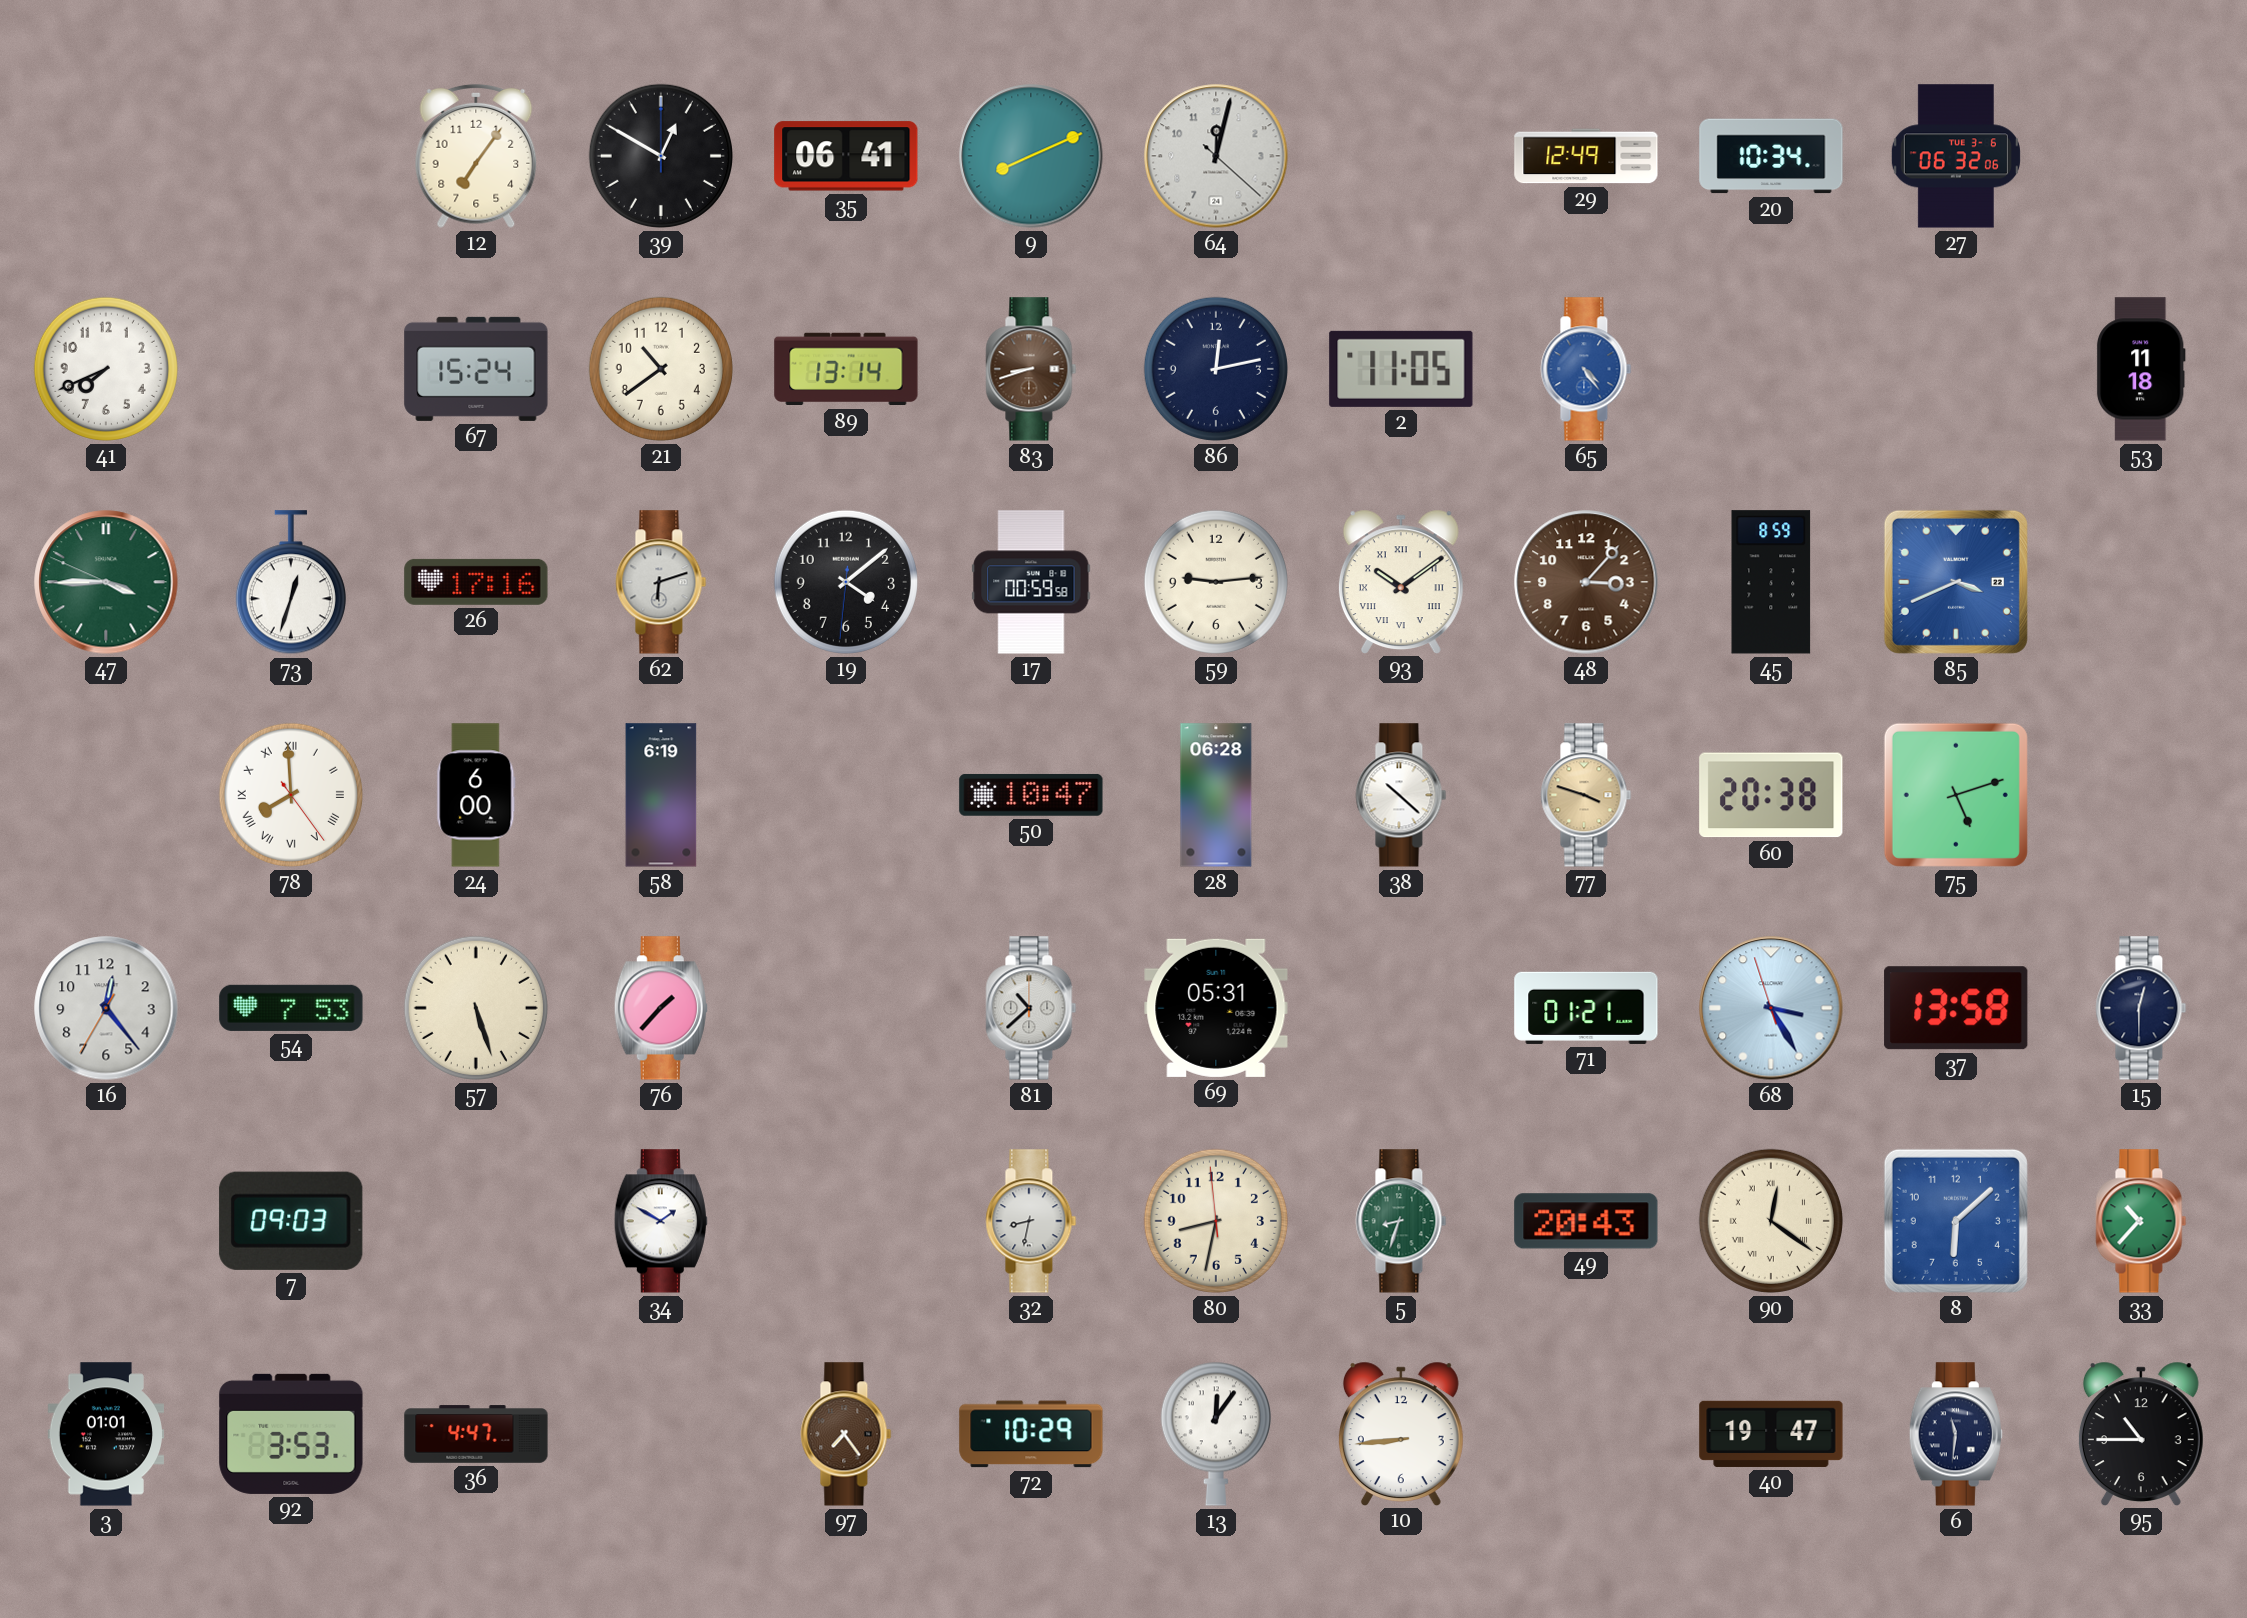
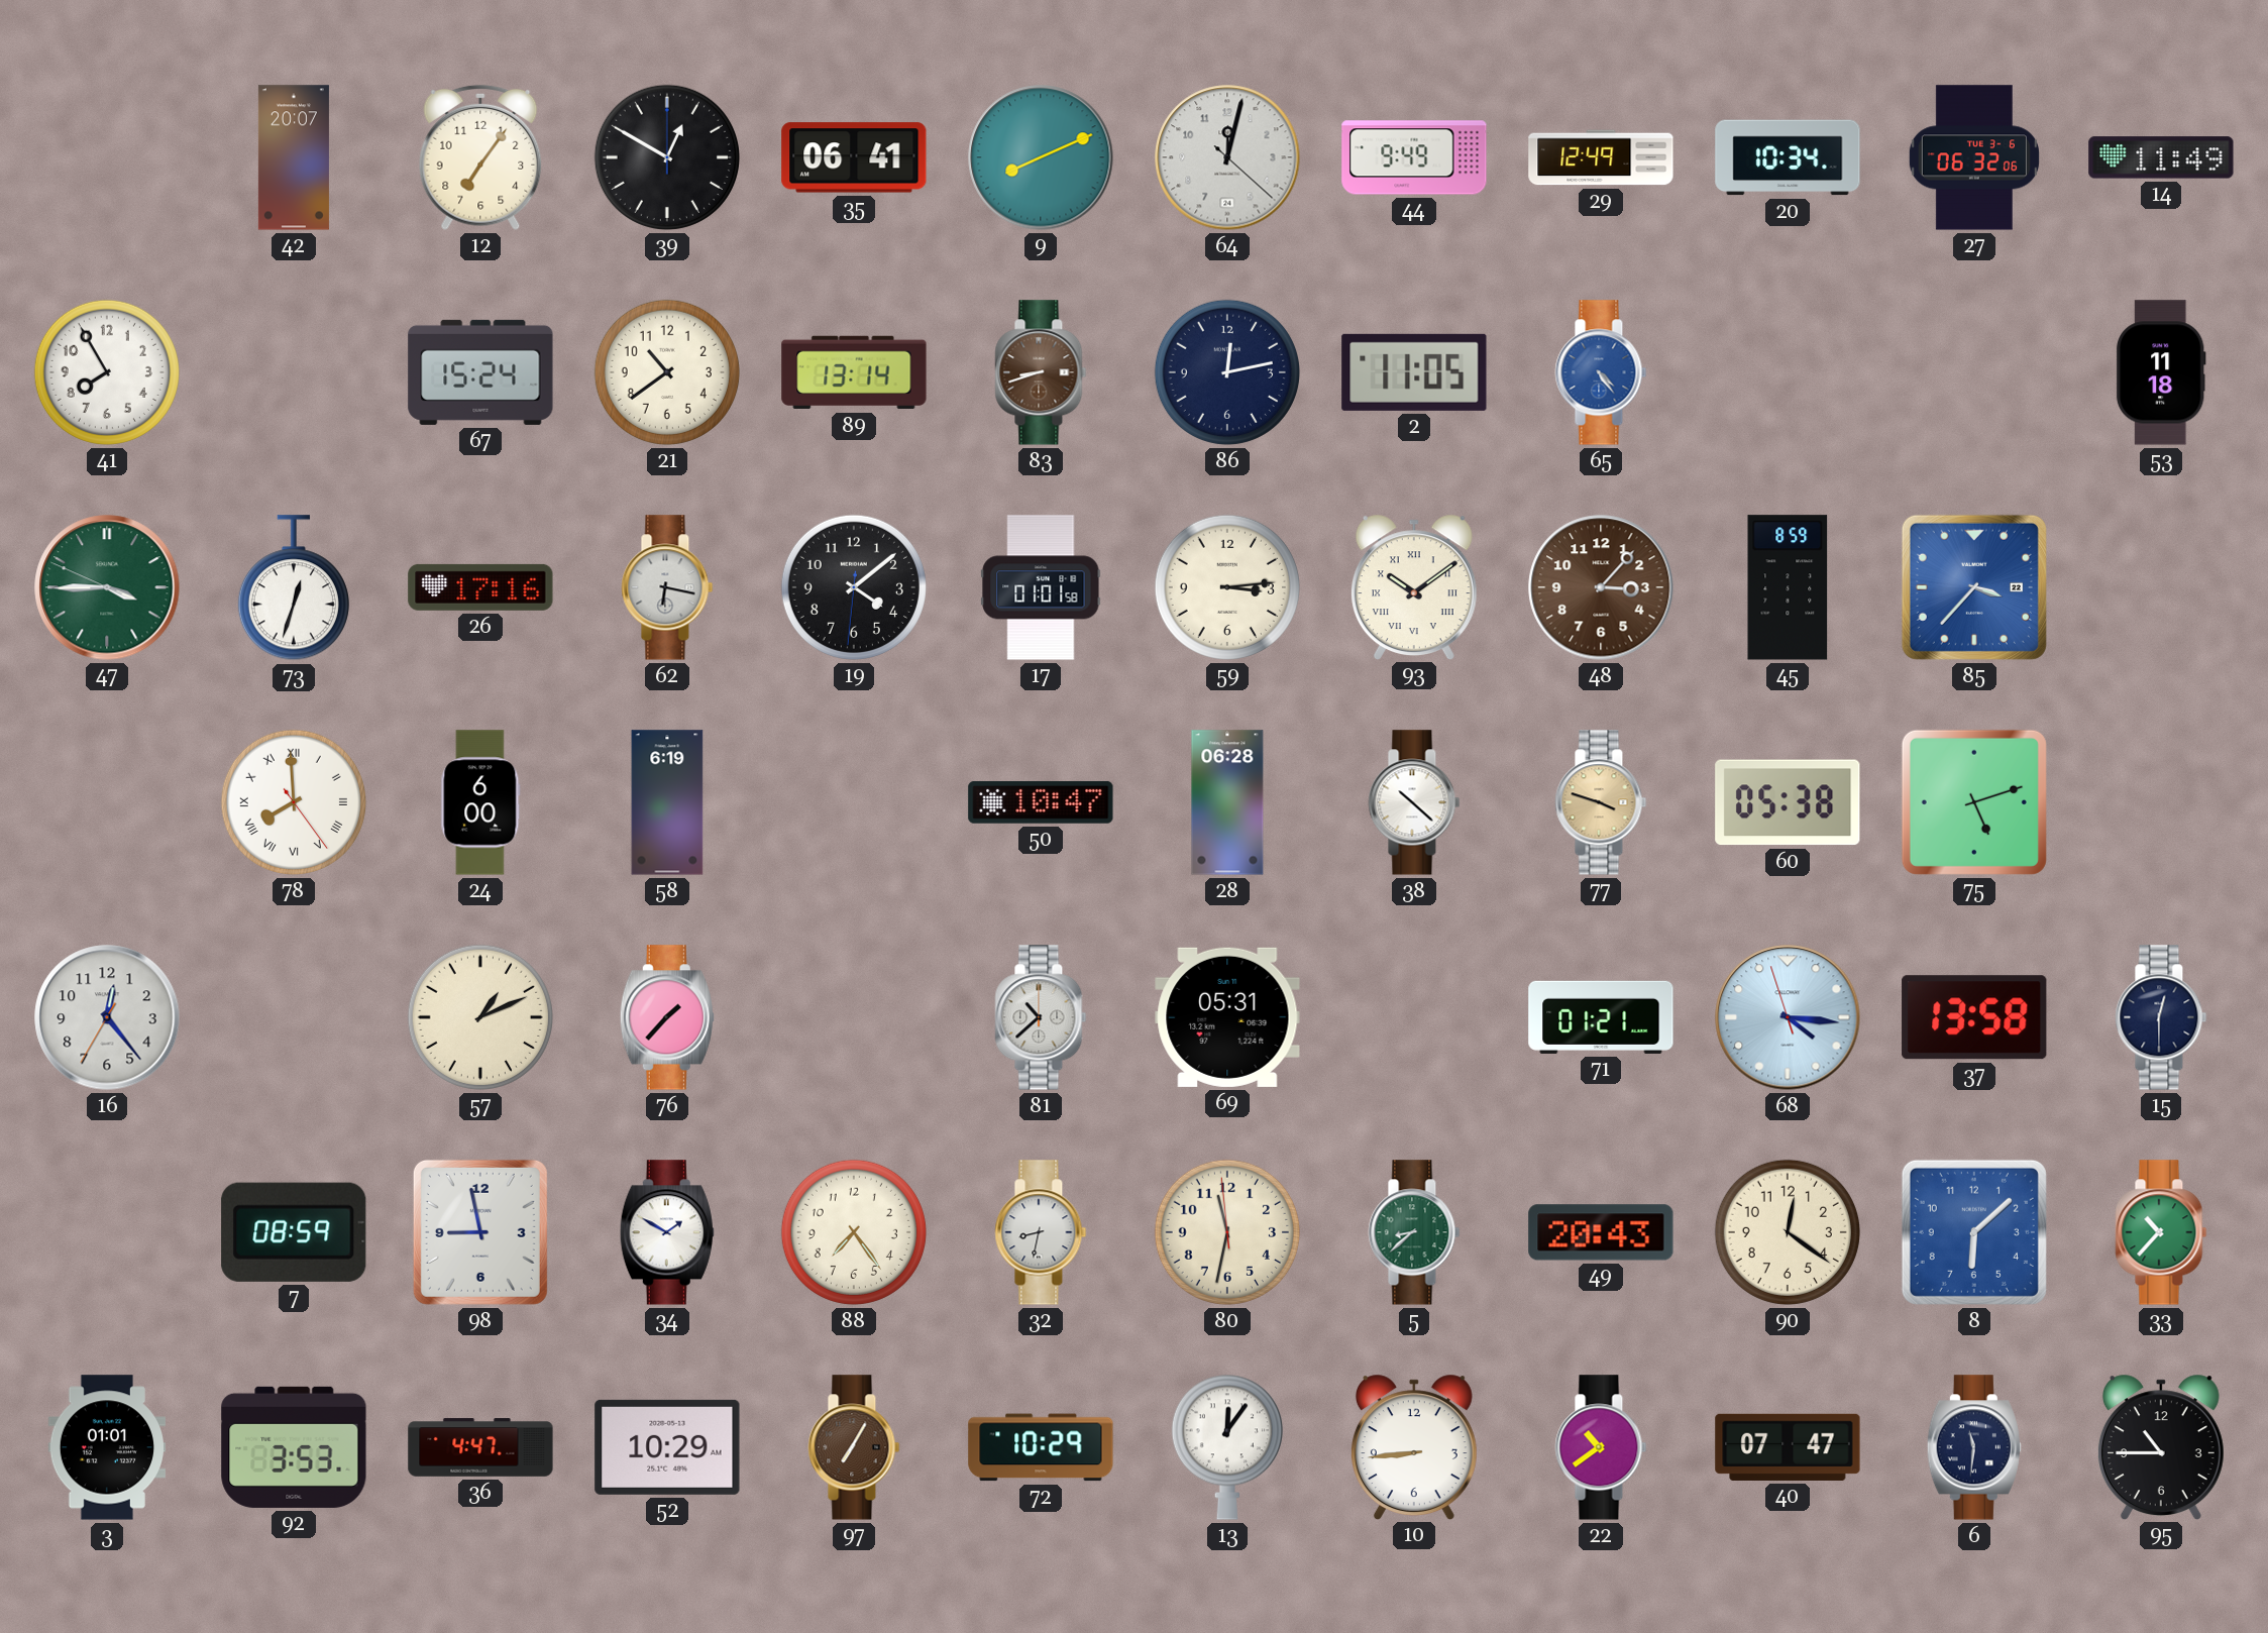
42: none -> 20:07 (294, 157)
44: none -> 9:49 (1414, 157)
14: none -> 11:49 (2161, 157)
41: 7:41 -> 7:55 (107, 372)
62: 6:12 -> 6:17 (667, 587)
17: 00:59 -> 01:01 (1041, 587)
59: 9:14 -> 3:14 (1227, 587)
85: 3:41 -> 3:37 (1974, 587)
60: 20:38 -> 05:38 (1788, 802)
54: 7:53 -> none (291, 1008)
57: 5:27 -> 1:11 (480, 1017)
68: 3:24 -> 4:15 (1788, 1017)
7: 09:03 -> 08:59 (294, 1232)
98: none -> 8:58 (480, 1232)
88: none -> 7:24 (854, 1232)
80: 8:31 -> 11:31 (1227, 1232)
5: 8:33 -> 8:38 (1414, 1232)
90 numerals: Roman -> Arabic (1788, 1232)
52: none -> 10:29 (667, 1447)
97: 7:24 -> 7:05 (854, 1447)
22: none -> 10:39 (1601, 1447)
40: 19:47 -> 07:47 (1788, 1447)
